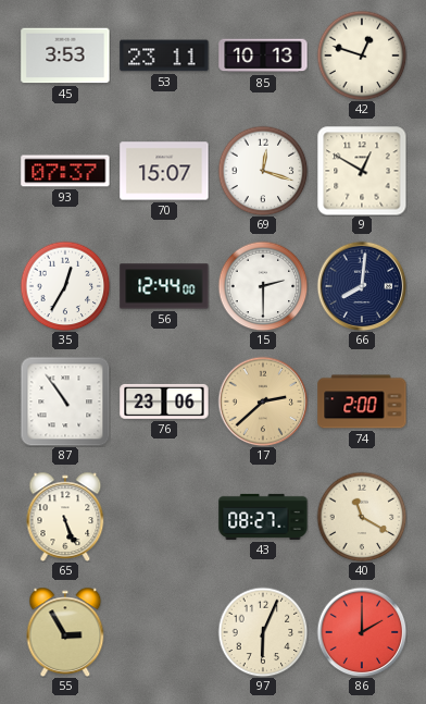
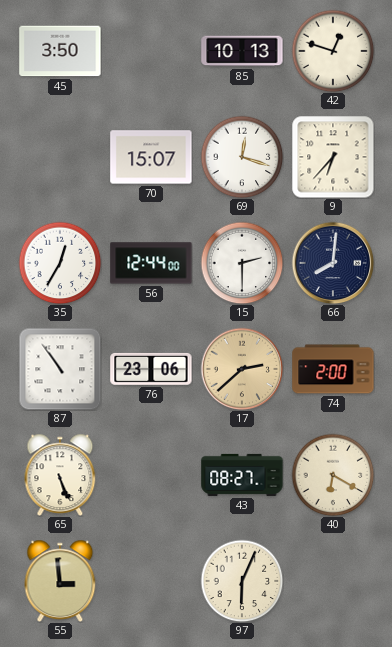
45: 3:53 -> 3:50 (60, 51)
53: 23:11 -> none (164, 55)
93: 07:37 -> none (65, 171)
9: 12:50 -> 6:37 (333, 157)
40: 11:20 -> 6:20 (333, 475)
55: 2:55 -> 2:59 (60, 580)
86: 2:00 -> none (362, 632)
